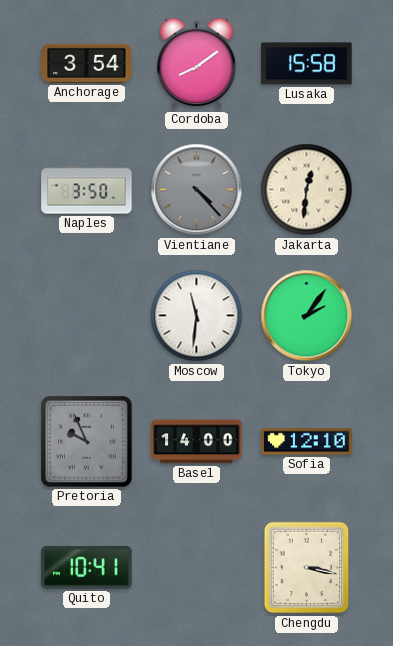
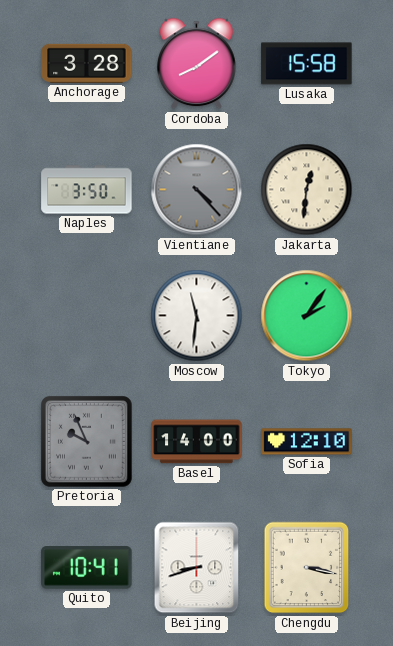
Anchorage: 3:54 -> 3:28 (87, 63)
Beijing: none -> 8:42 (197, 568)
